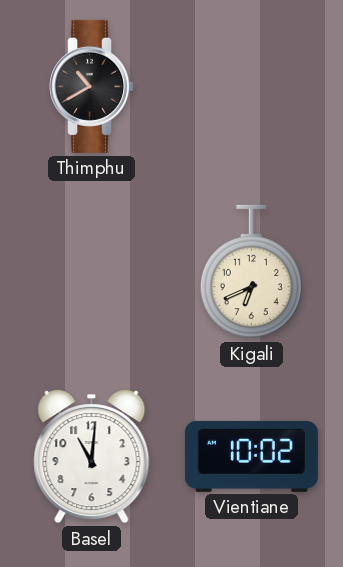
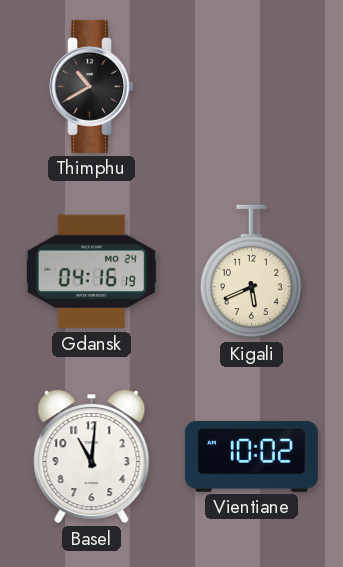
Gdansk: none -> 04:16 (91, 272)
Kigali: 6:41 -> 5:41 (251, 272)
